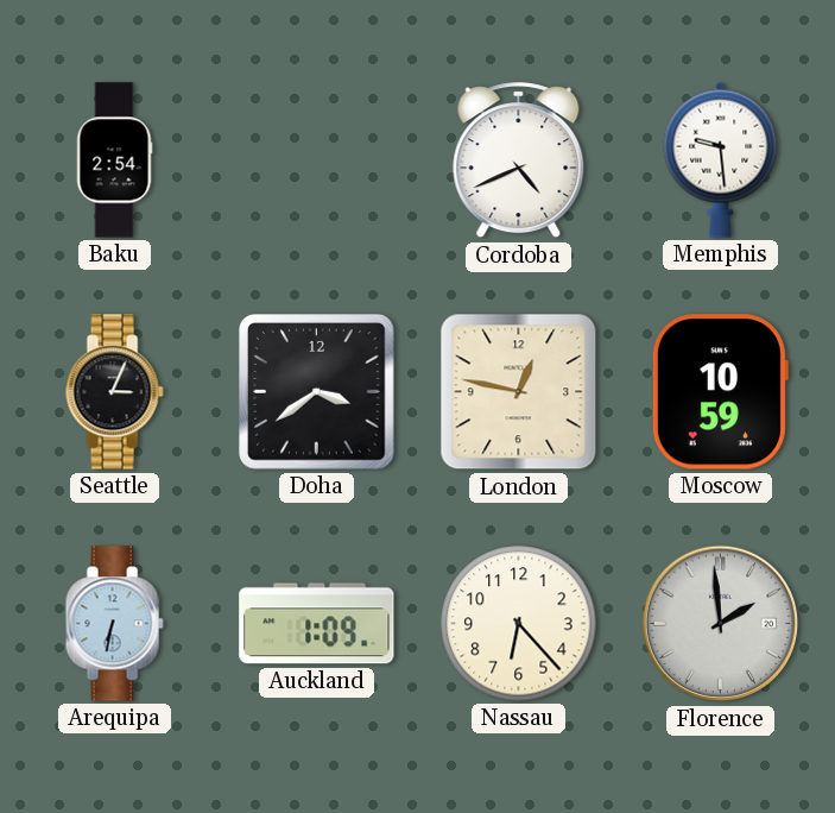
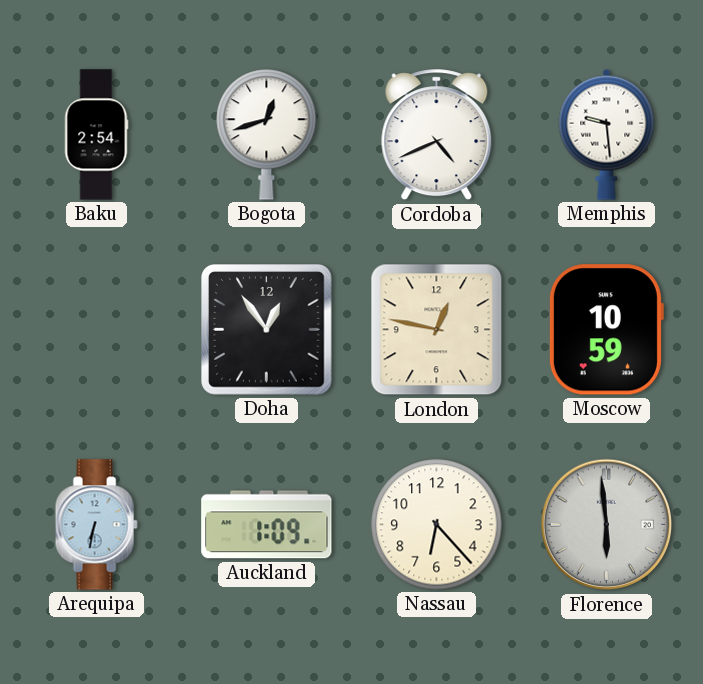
Bogota: none -> 12:42 (267, 135)
Seattle: 3:04 -> none (114, 392)
Doha: 3:39 -> 12:54 (267, 330)
Florence: 1:59 -> 5:59 (607, 525)
